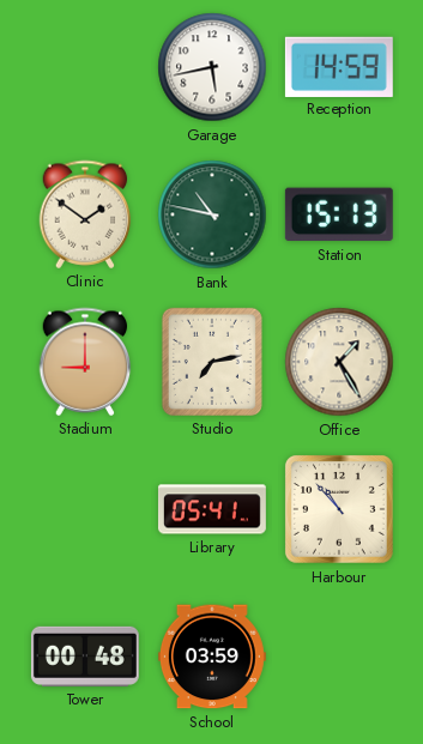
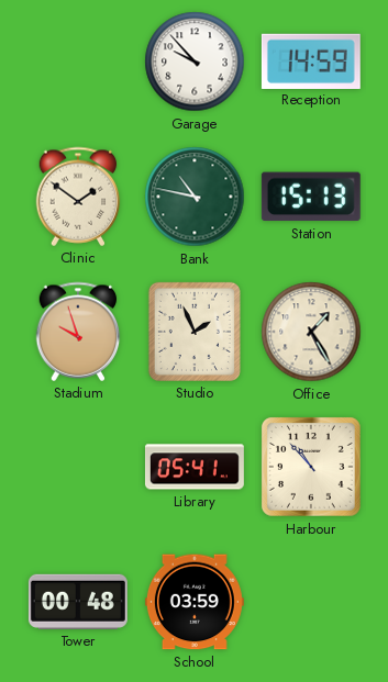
Garage: 5:43 -> 9:53 (195, 62)
Stadium: 9:00 -> 9:57 (78, 332)
Studio: 7:13 -> 1:56 (195, 332)
